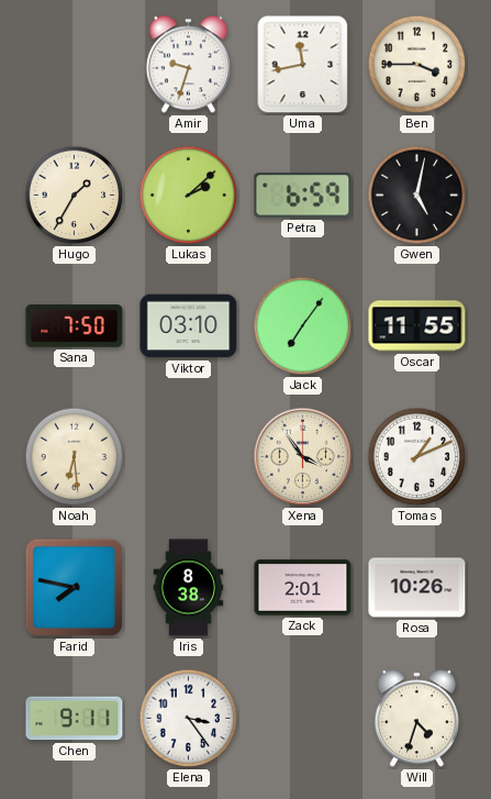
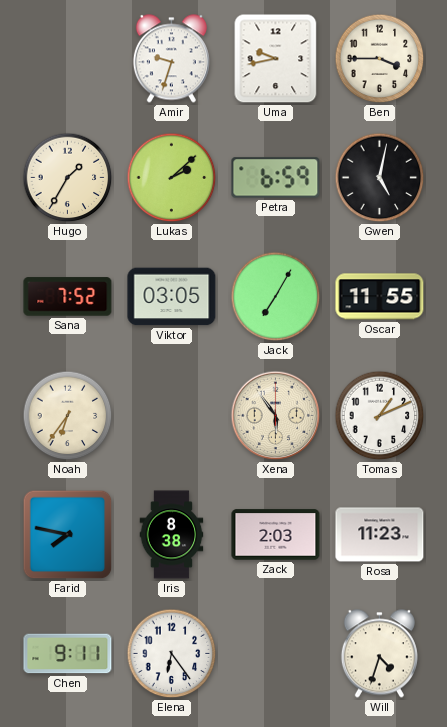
Uma: 11:43 -> 9:43 (276, 59)
Sana: 7:50 -> 7:52 (68, 297)
Viktor: 03:10 -> 03:05 (172, 297)
Jack: 7:06 -> 7:05 (276, 297)
Noah: 6:29 -> 6:36 (68, 416)
Xena: 3:54 -> 5:54 (276, 416)
Zack: 2:01 -> 2:03 (276, 535)
Rosa: 10:26 -> 11:23 (380, 535)
Elena: 3:24 -> 6:24 (172, 654)
